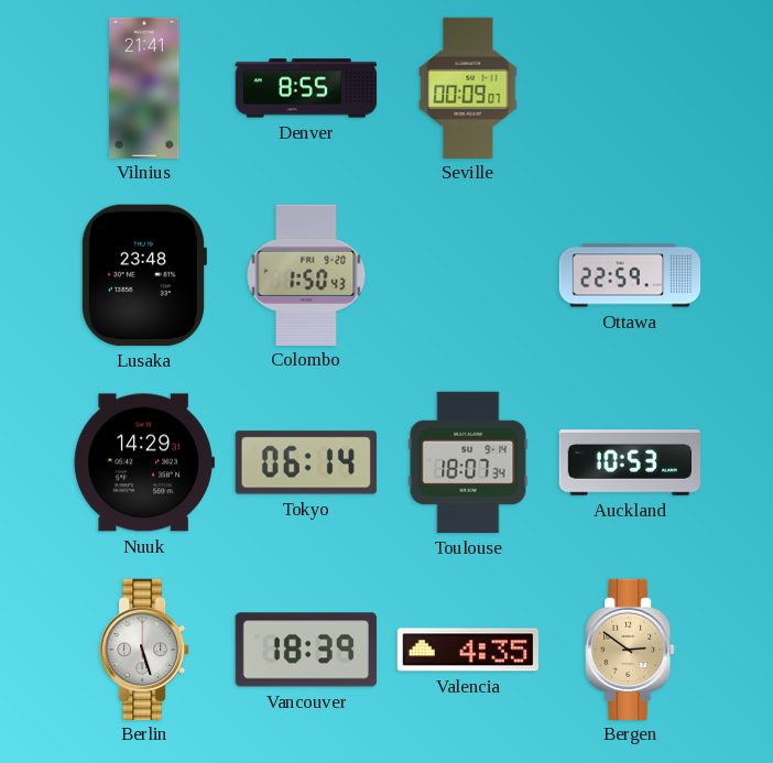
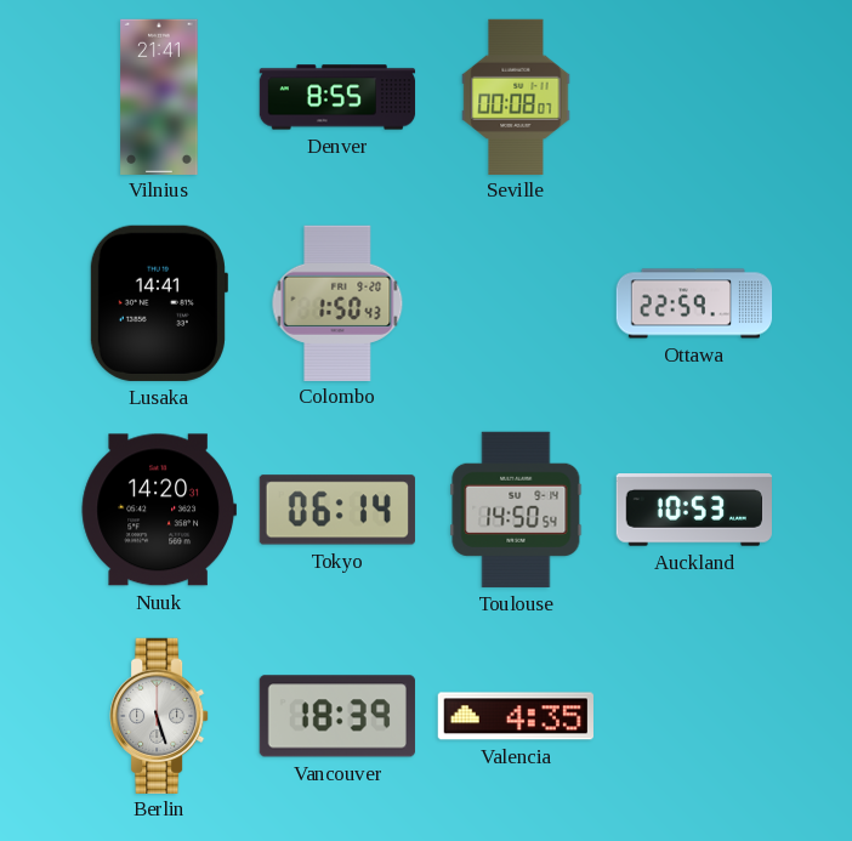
Seville: 00:09 -> 00:08 (516, 96)
Lusaka: 23:48 -> 14:41 (158, 303)
Nuuk: 14:29 -> 14:20 (159, 510)
Toulouse: 18:07 -> 14:50 (516, 510)
Bergen: 2:51 -> none (630, 648)
